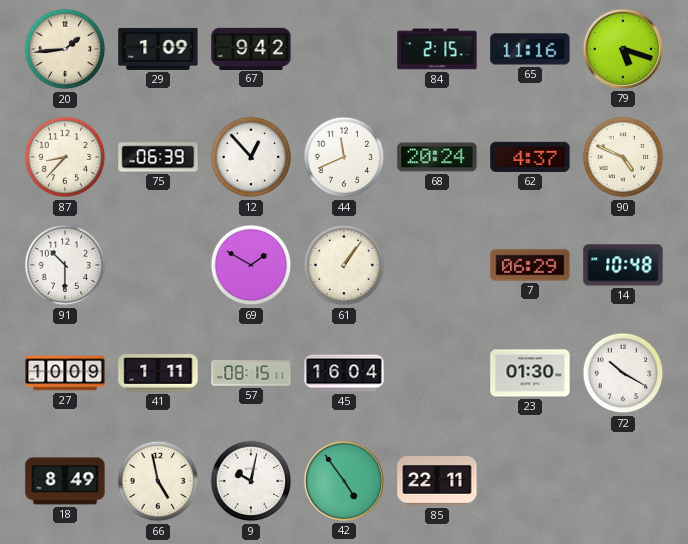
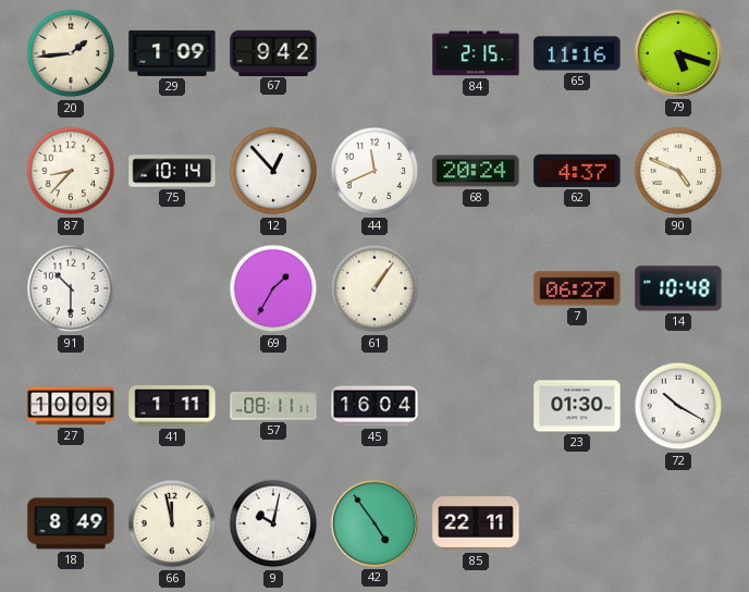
75: 06:39 -> 10:14 (172, 171)
69: 1:50 -> 1:35 (273, 288)
7: 06:29 -> 06:27 (577, 288)
57: 08:15 -> 08:11 (273, 406)
66: 4:58 -> 11:58 (172, 523)
